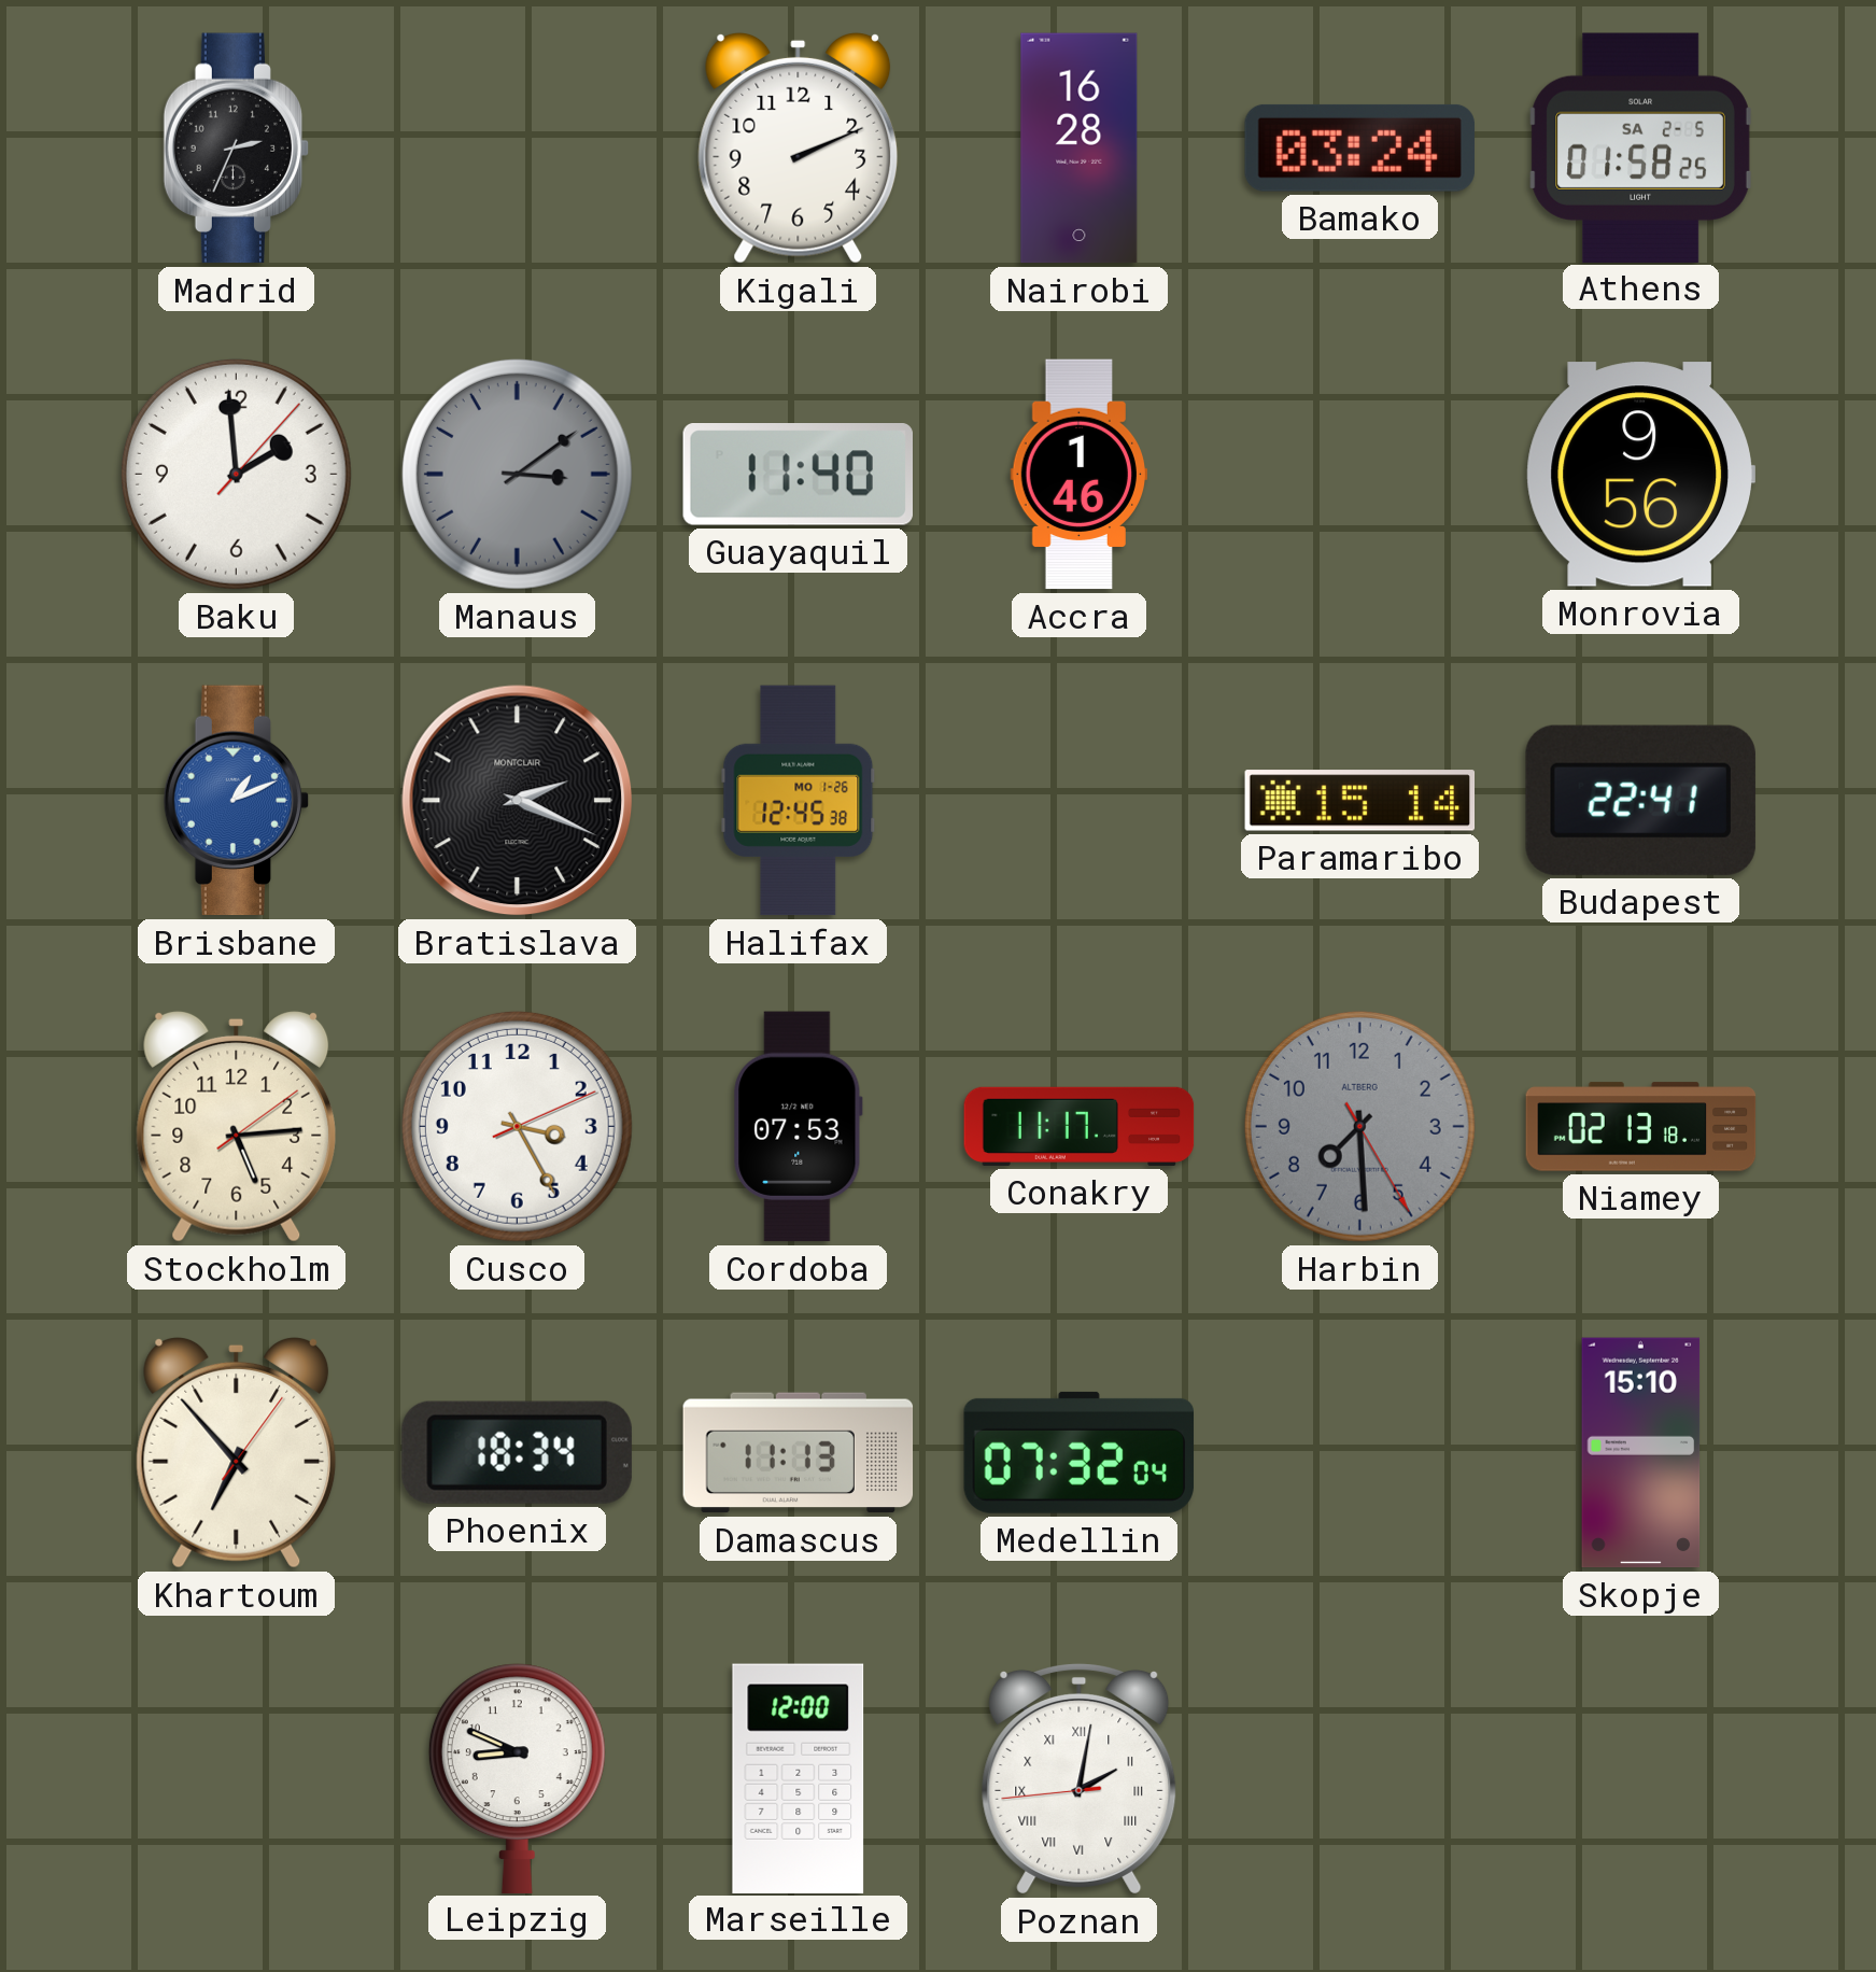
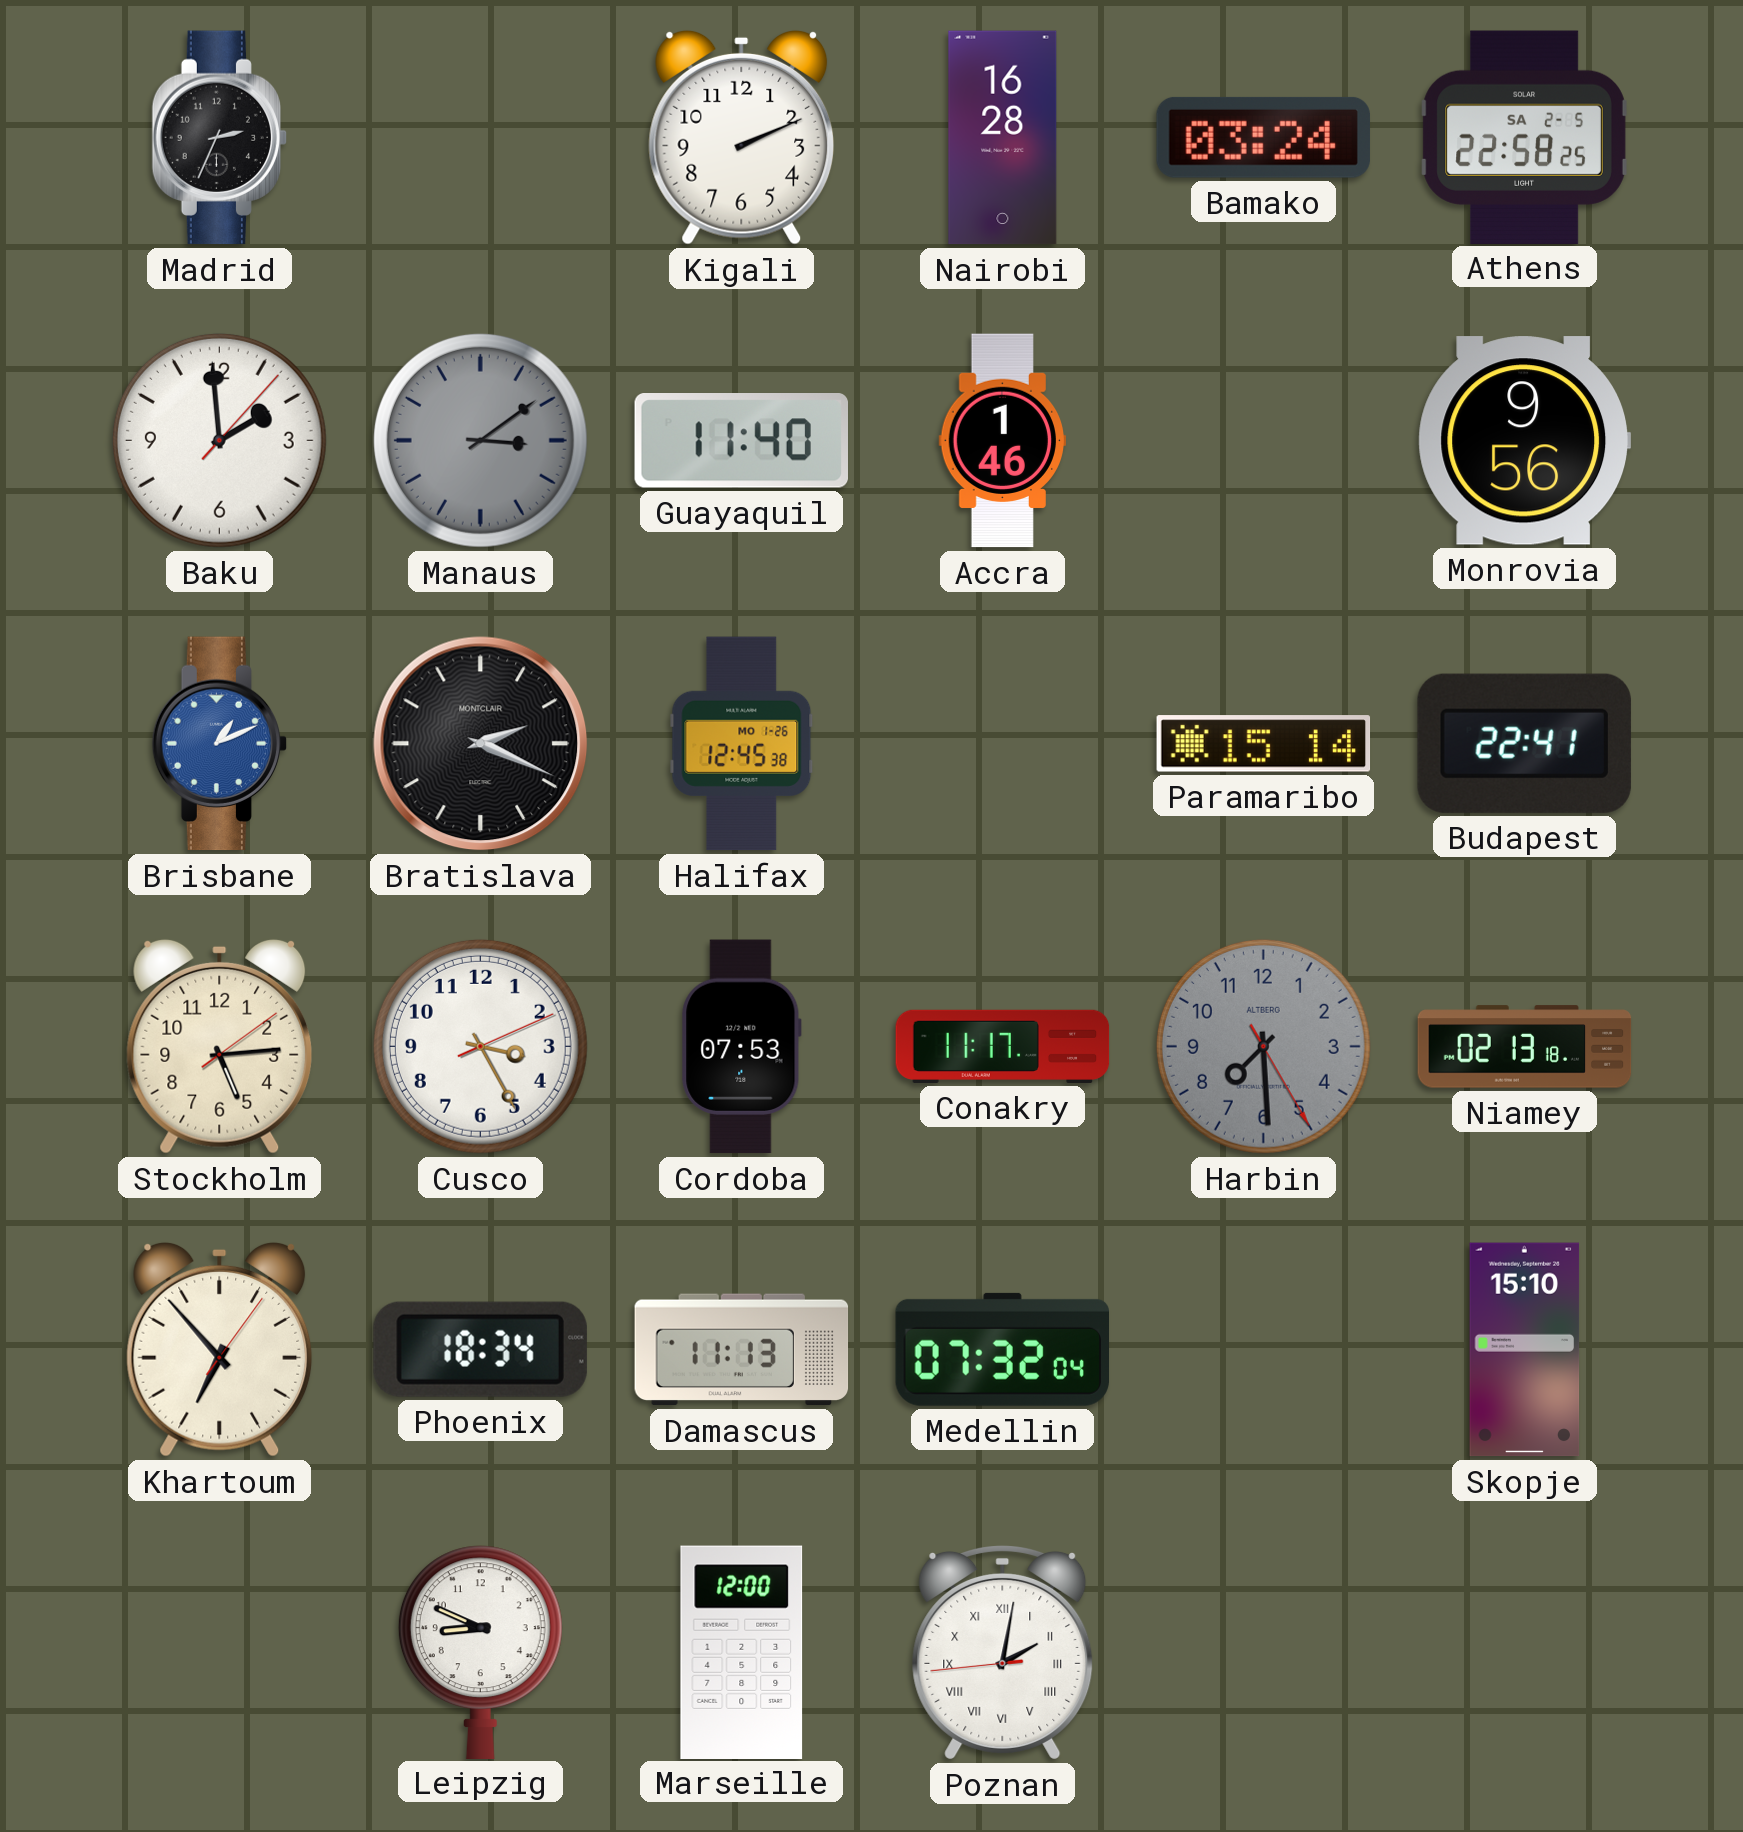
Athens: 01:58 -> 22:58 (1525, 137)
